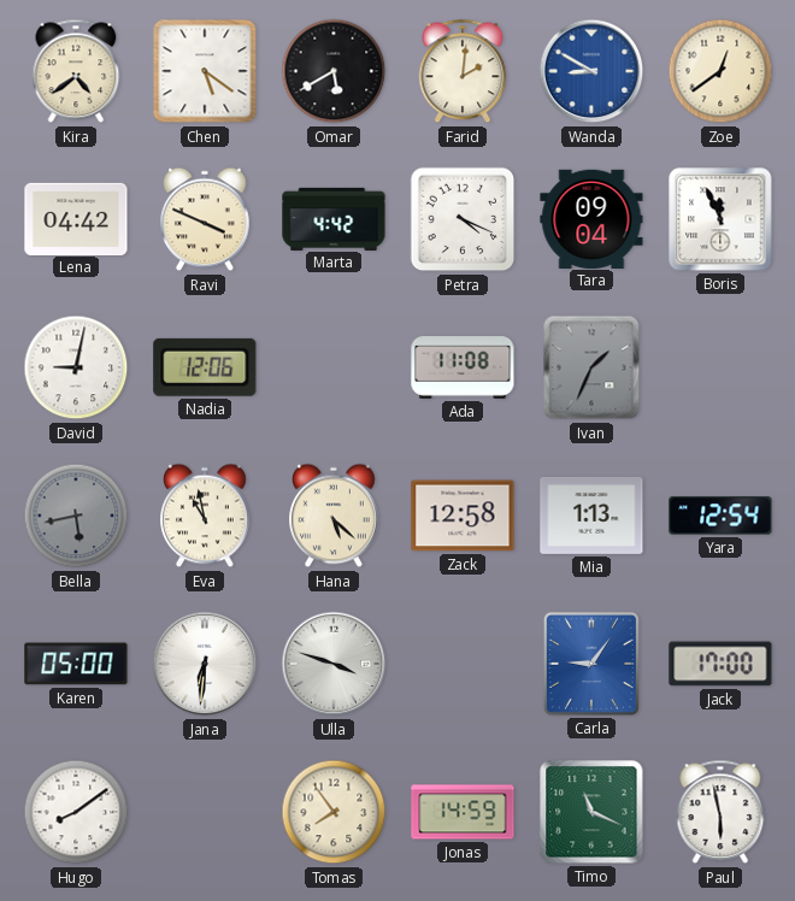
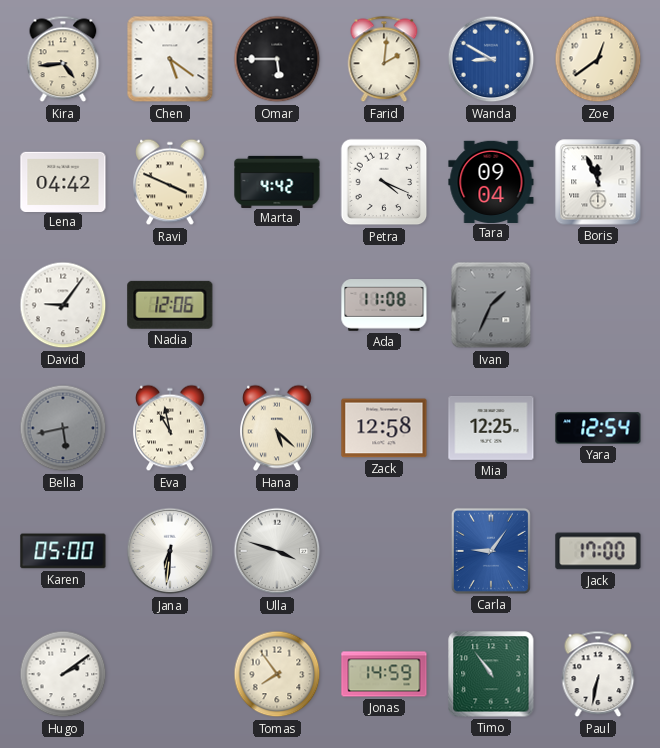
Kira: 4:39 -> 4:44 (63, 59)
Omar: 5:40 -> 5:45 (277, 59)
David: 9:02 -> 9:06 (63, 305)
Mia: 1:13 -> 12:25 (491, 428)
Hugo: 8:09 -> 2:09 (63, 674)
Timo: 11:19 -> 10:54 (491, 674)
Paul: 5:58 -> 6:32 (598, 674)
